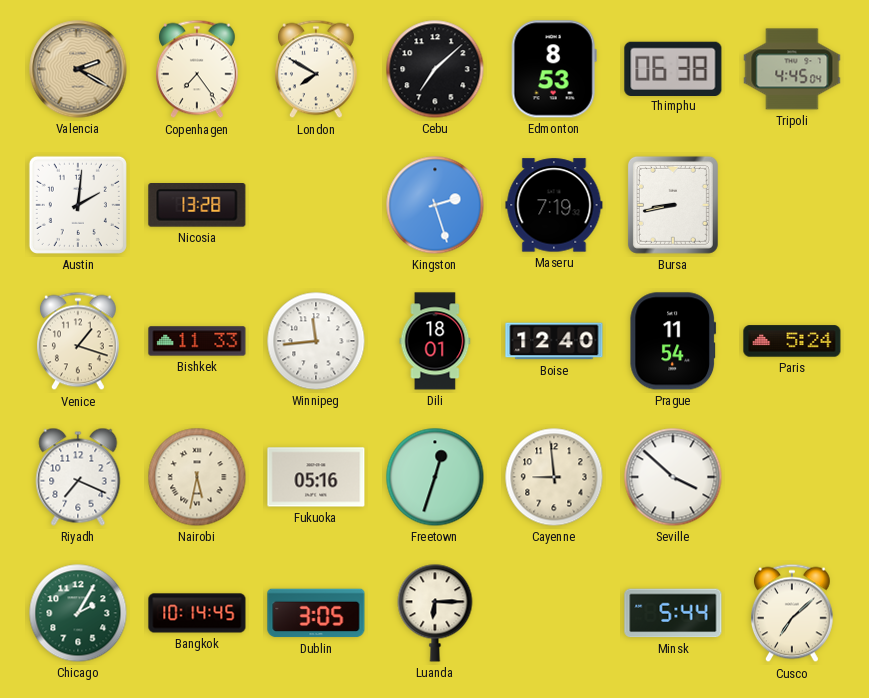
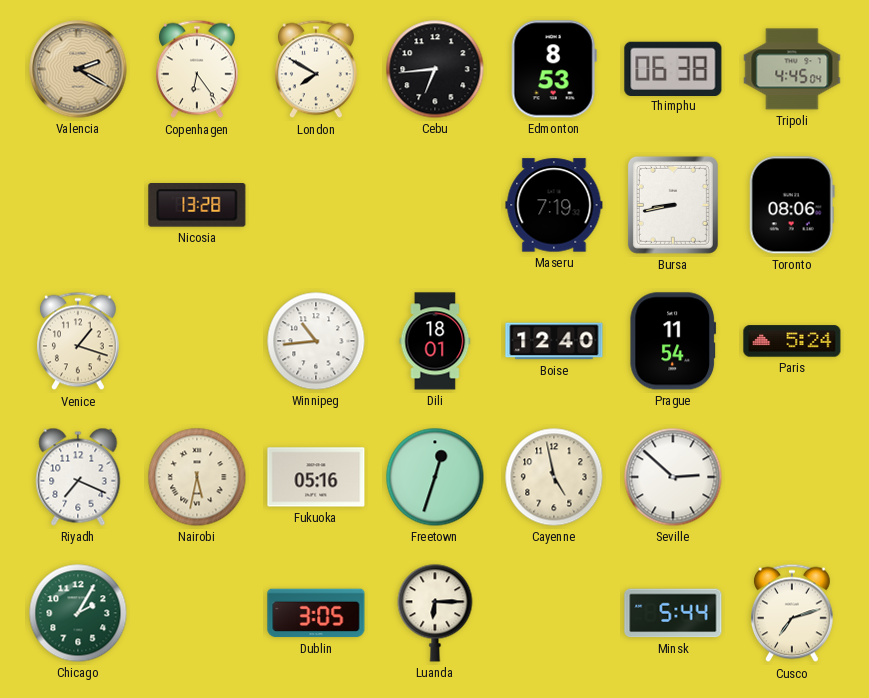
Copenhagen: 7:24 -> 6:24 (198, 69)
Cebu: 7:08 -> 6:44 (435, 69)
Austin: 2:01 -> none (78, 205)
Kingston: 2:27 -> none (435, 205)
Toronto: none -> 08:06 (792, 205)
Bishkek: 11:33 -> none (197, 341)
Winnipeg: 11:44 -> 10:44 (316, 341)
Cayenne: 8:59 -> 4:58 (554, 477)
Seville: 3:52 -> 2:52 (673, 477)
Bangkok: 10:14 -> none (197, 613)
Cusco: 7:08 -> 7:12 (793, 613)
